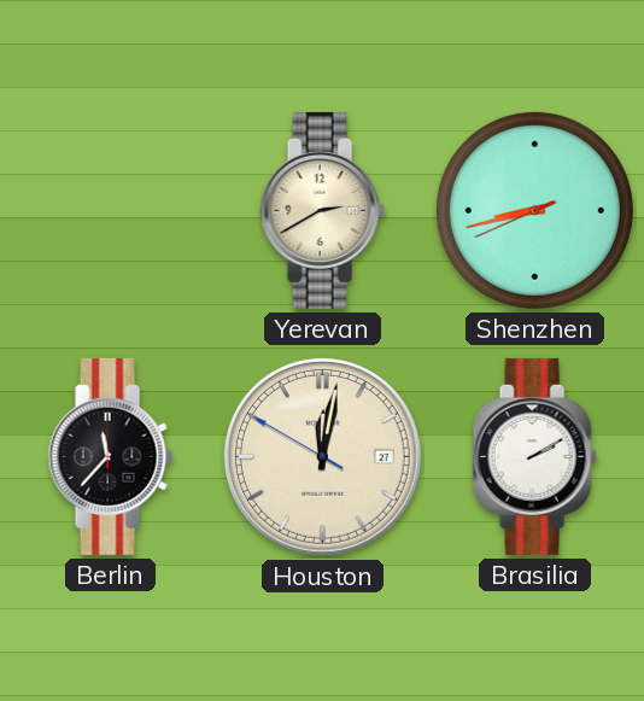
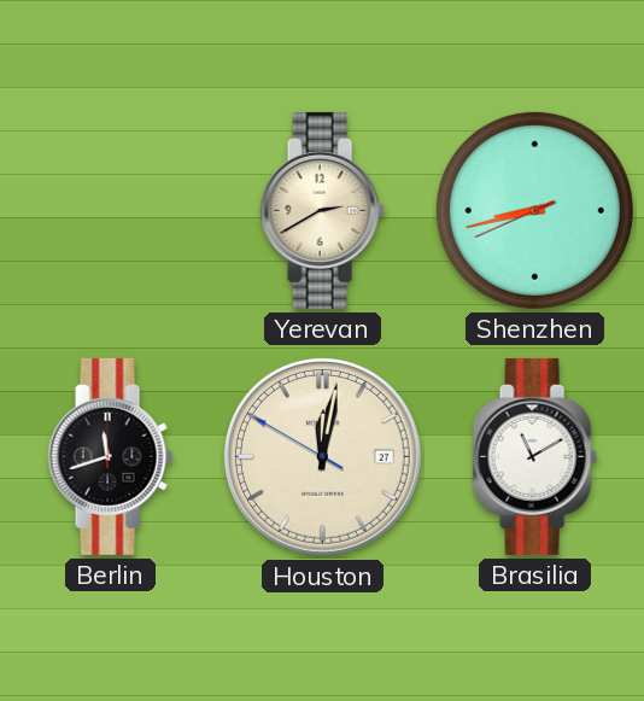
Berlin: 11:37 -> 11:42 (110, 456)
Brasilia: 2:10 -> 11:10 (534, 456)
